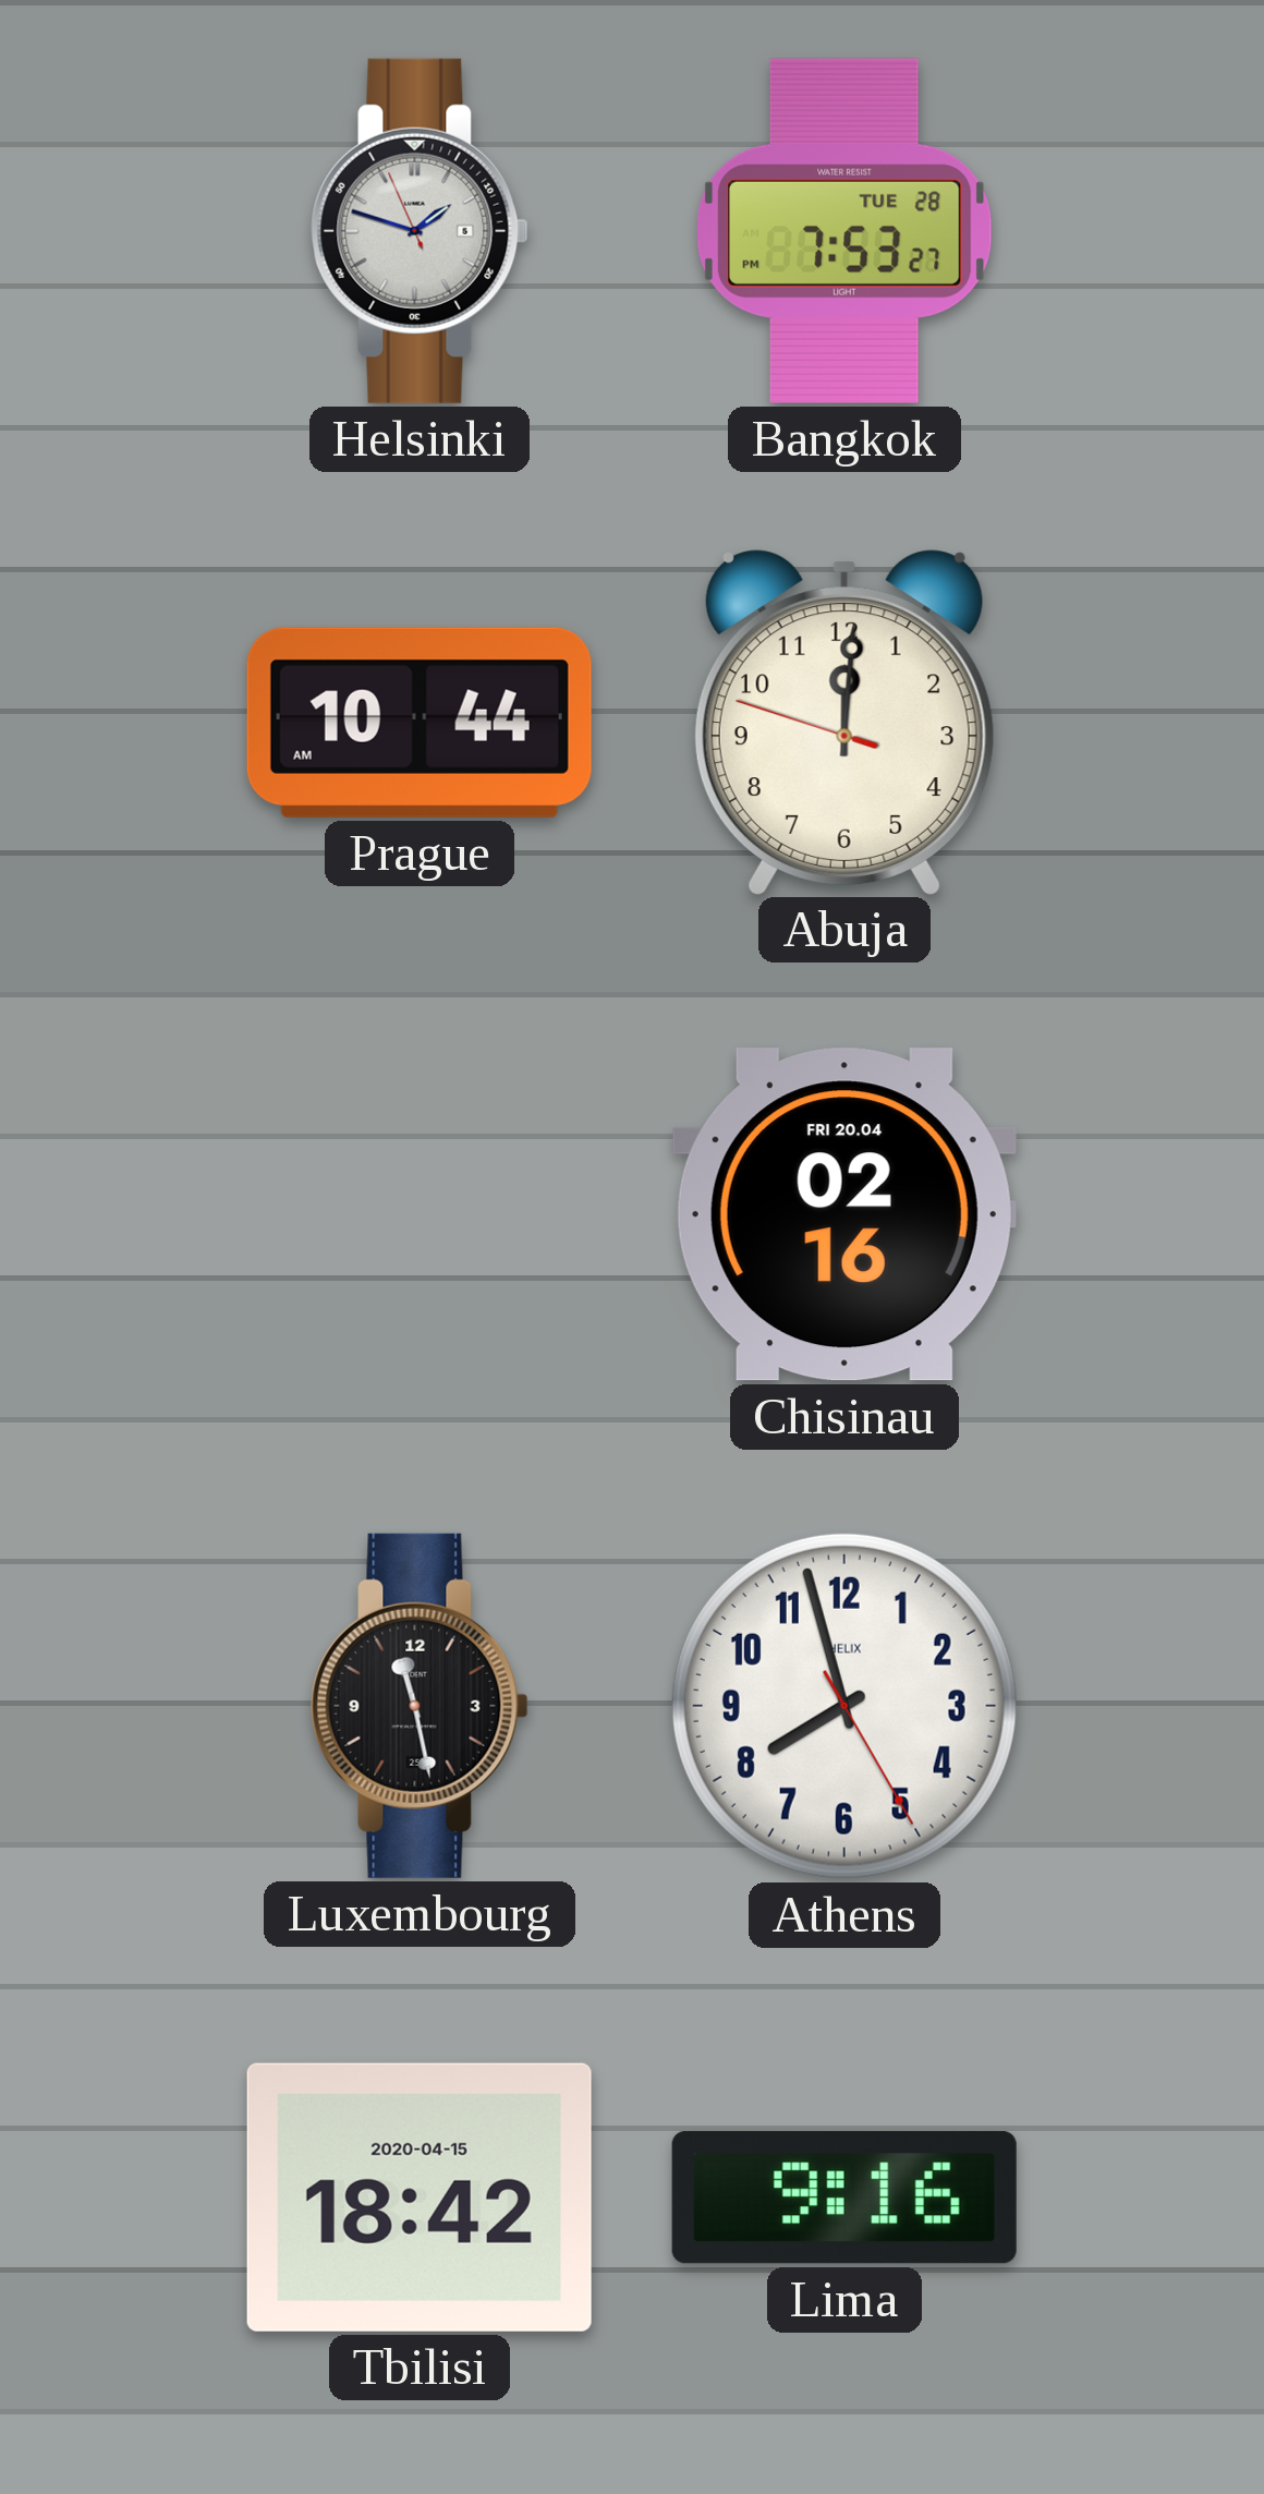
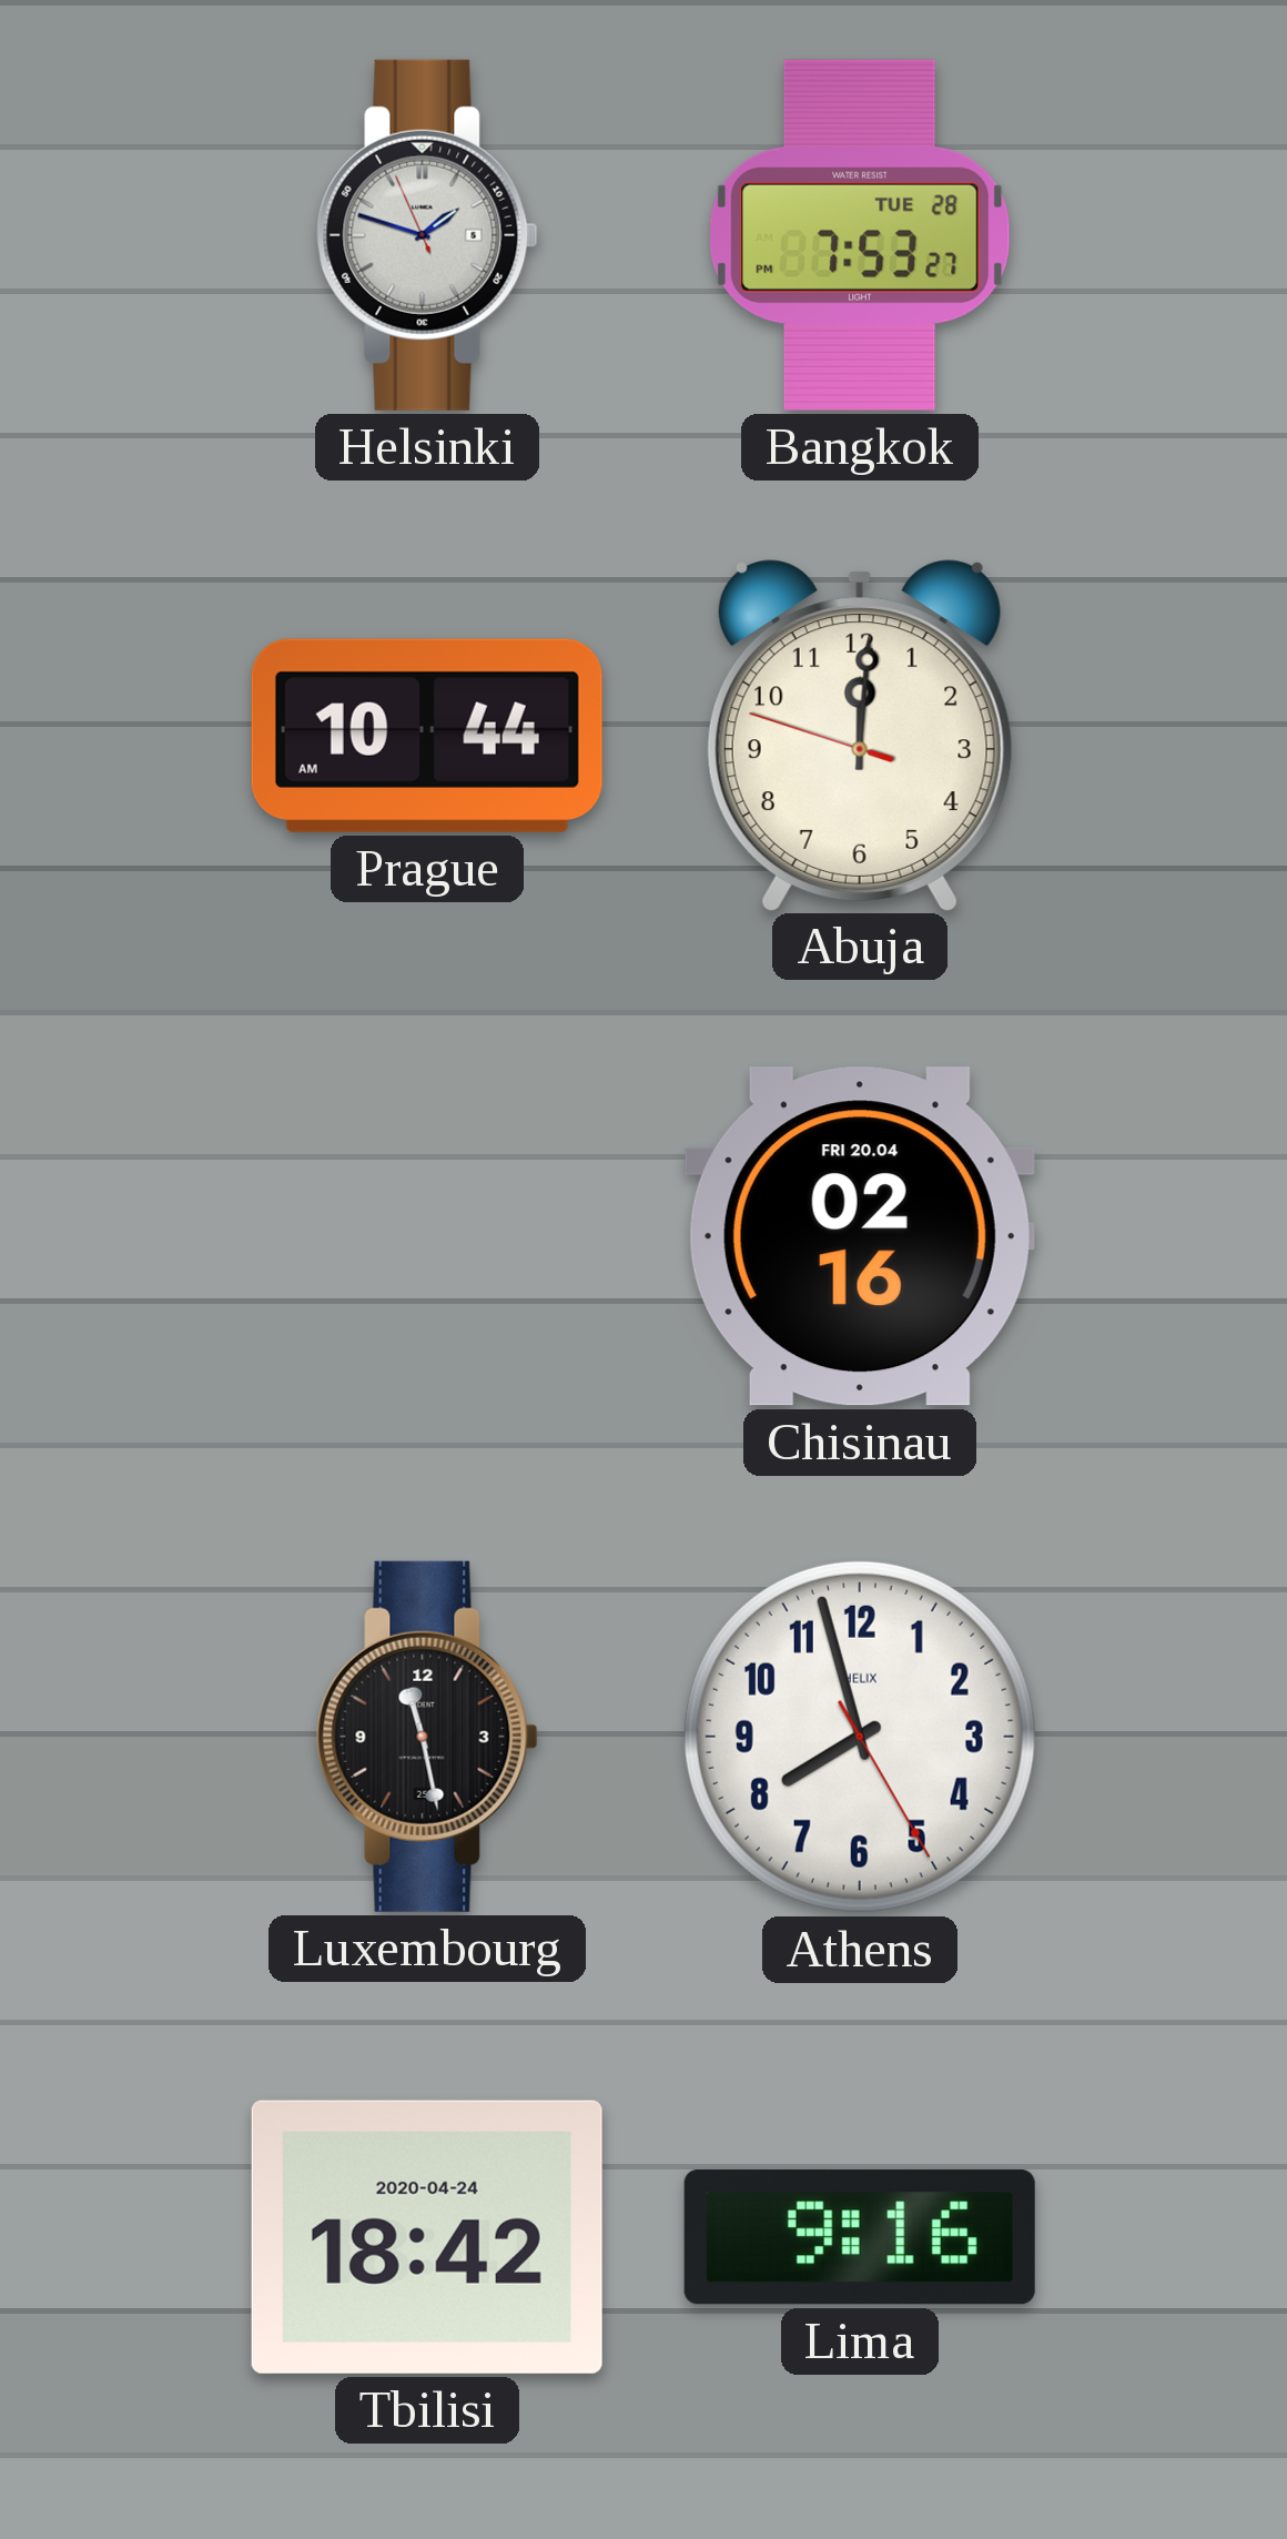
Tbilisi date: 2020-04-15 -> 2020-04-24 (427, 2237)
